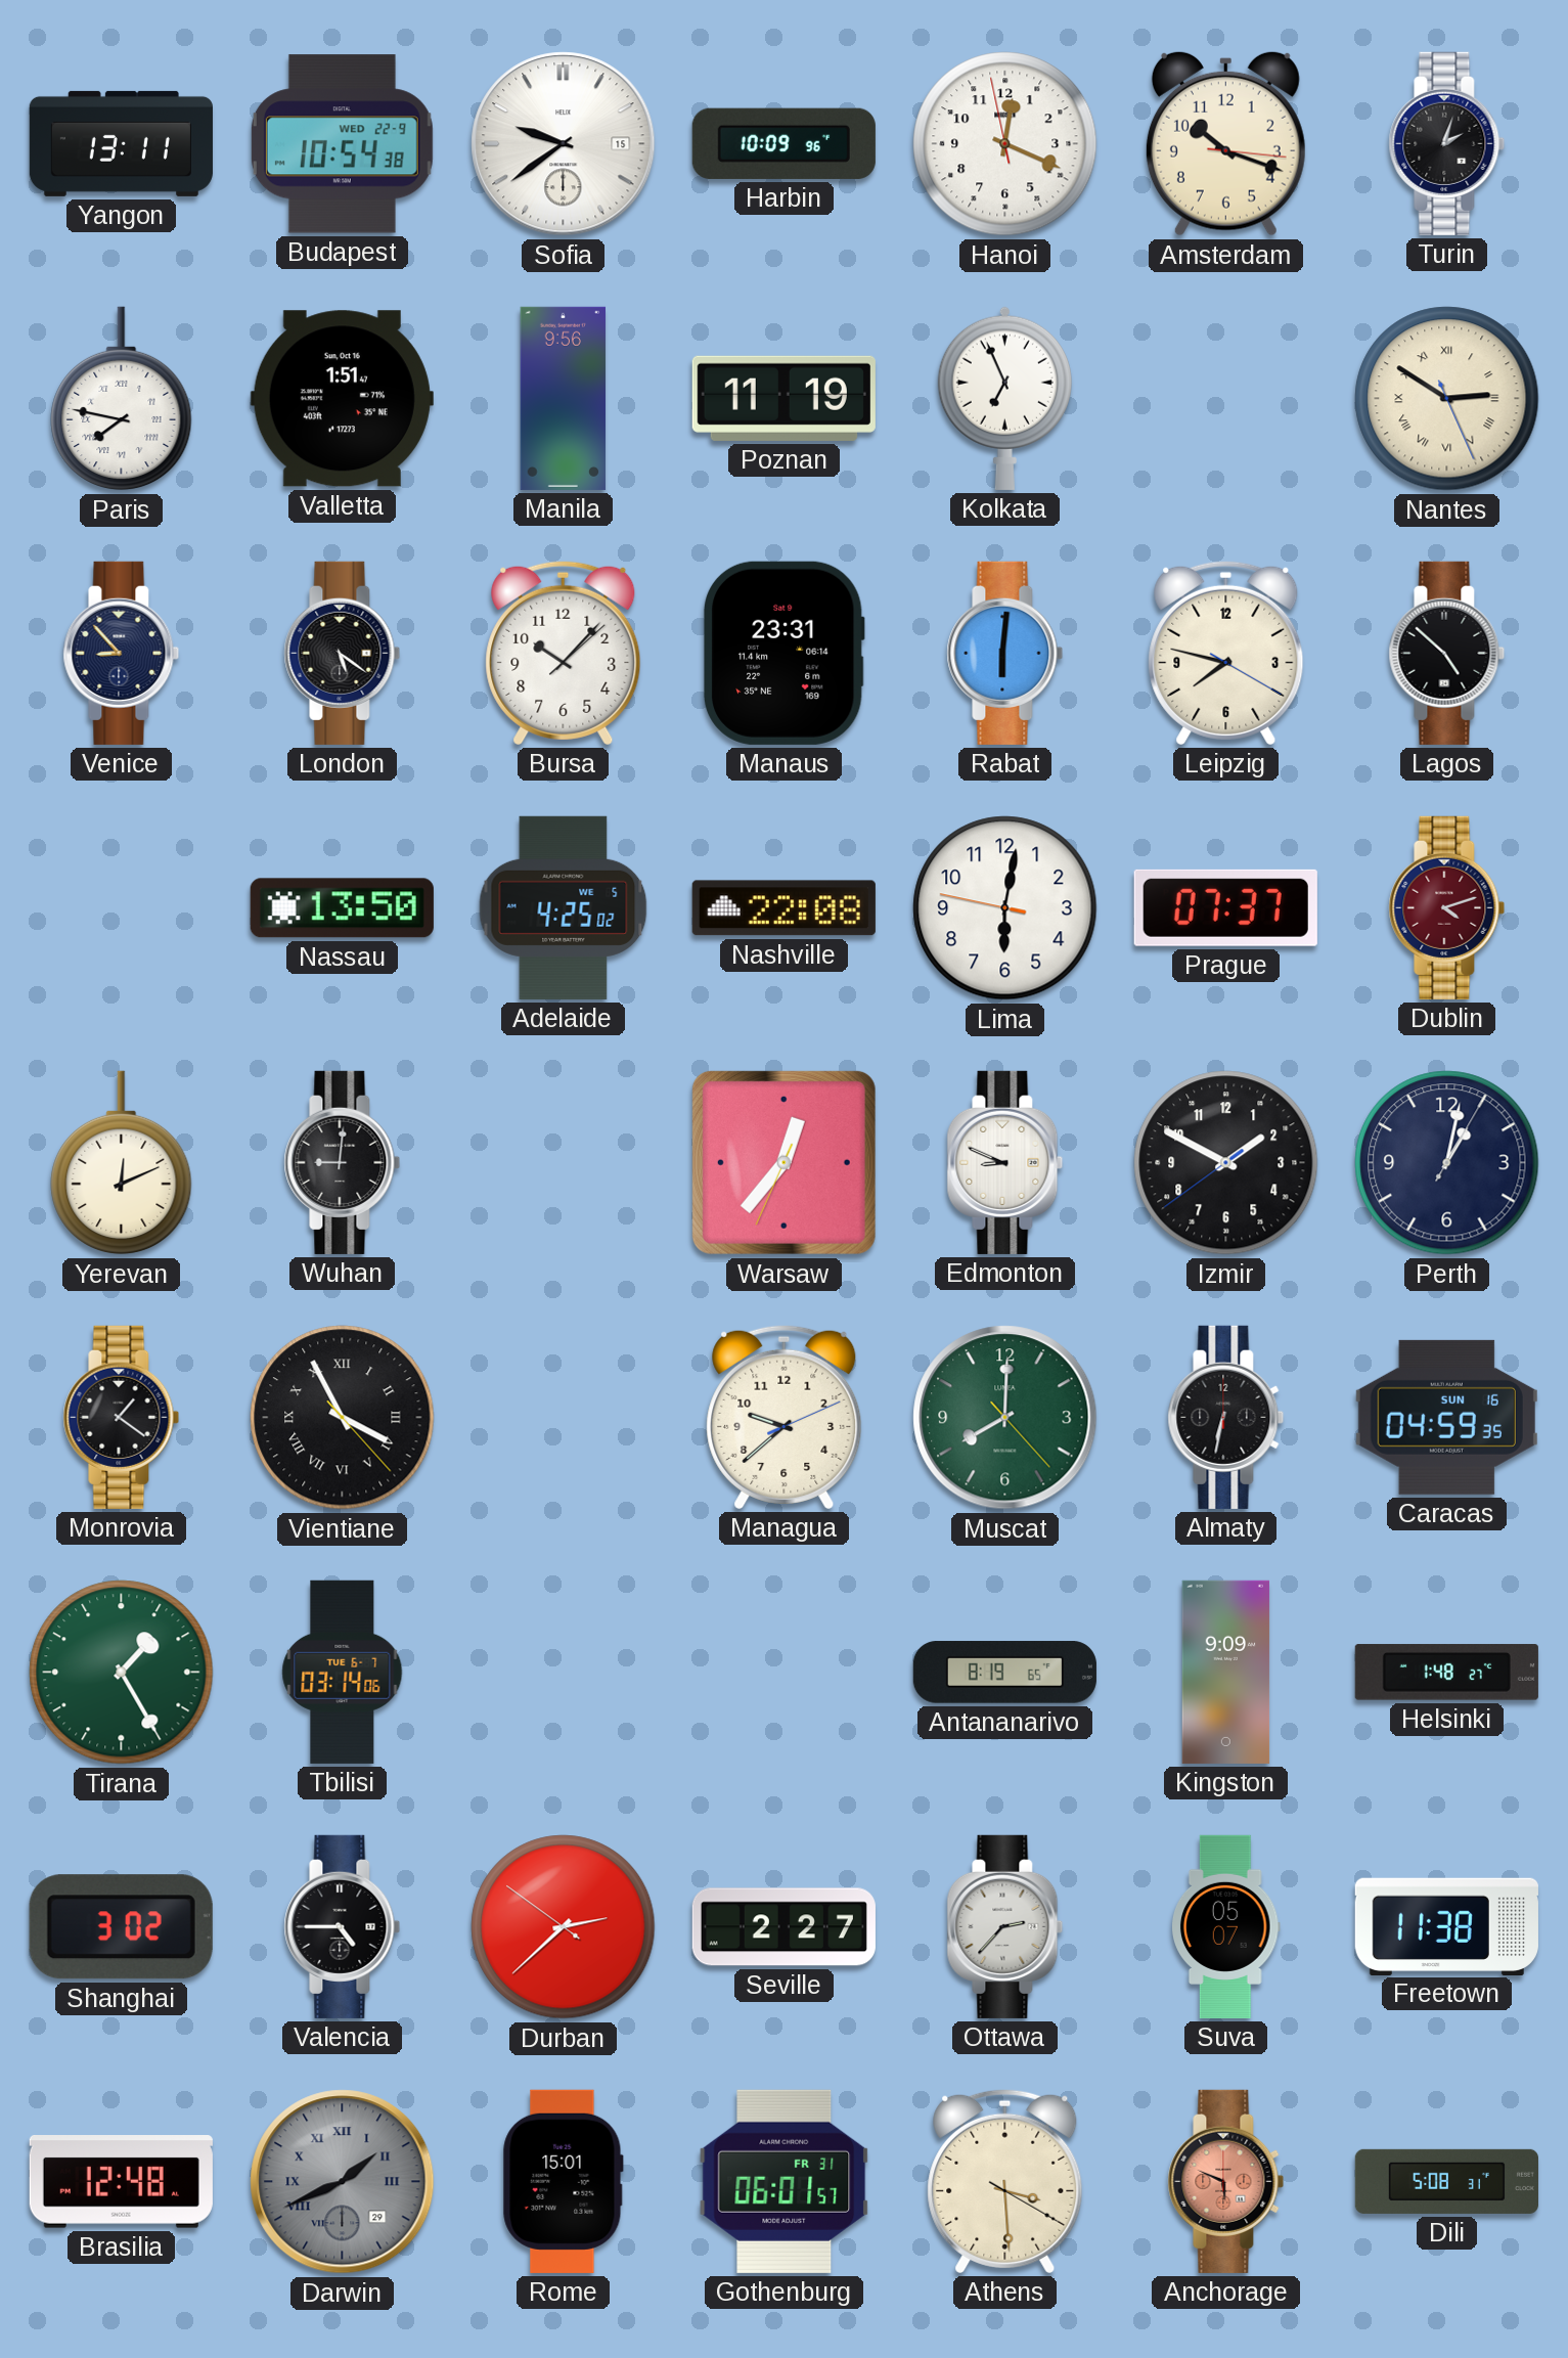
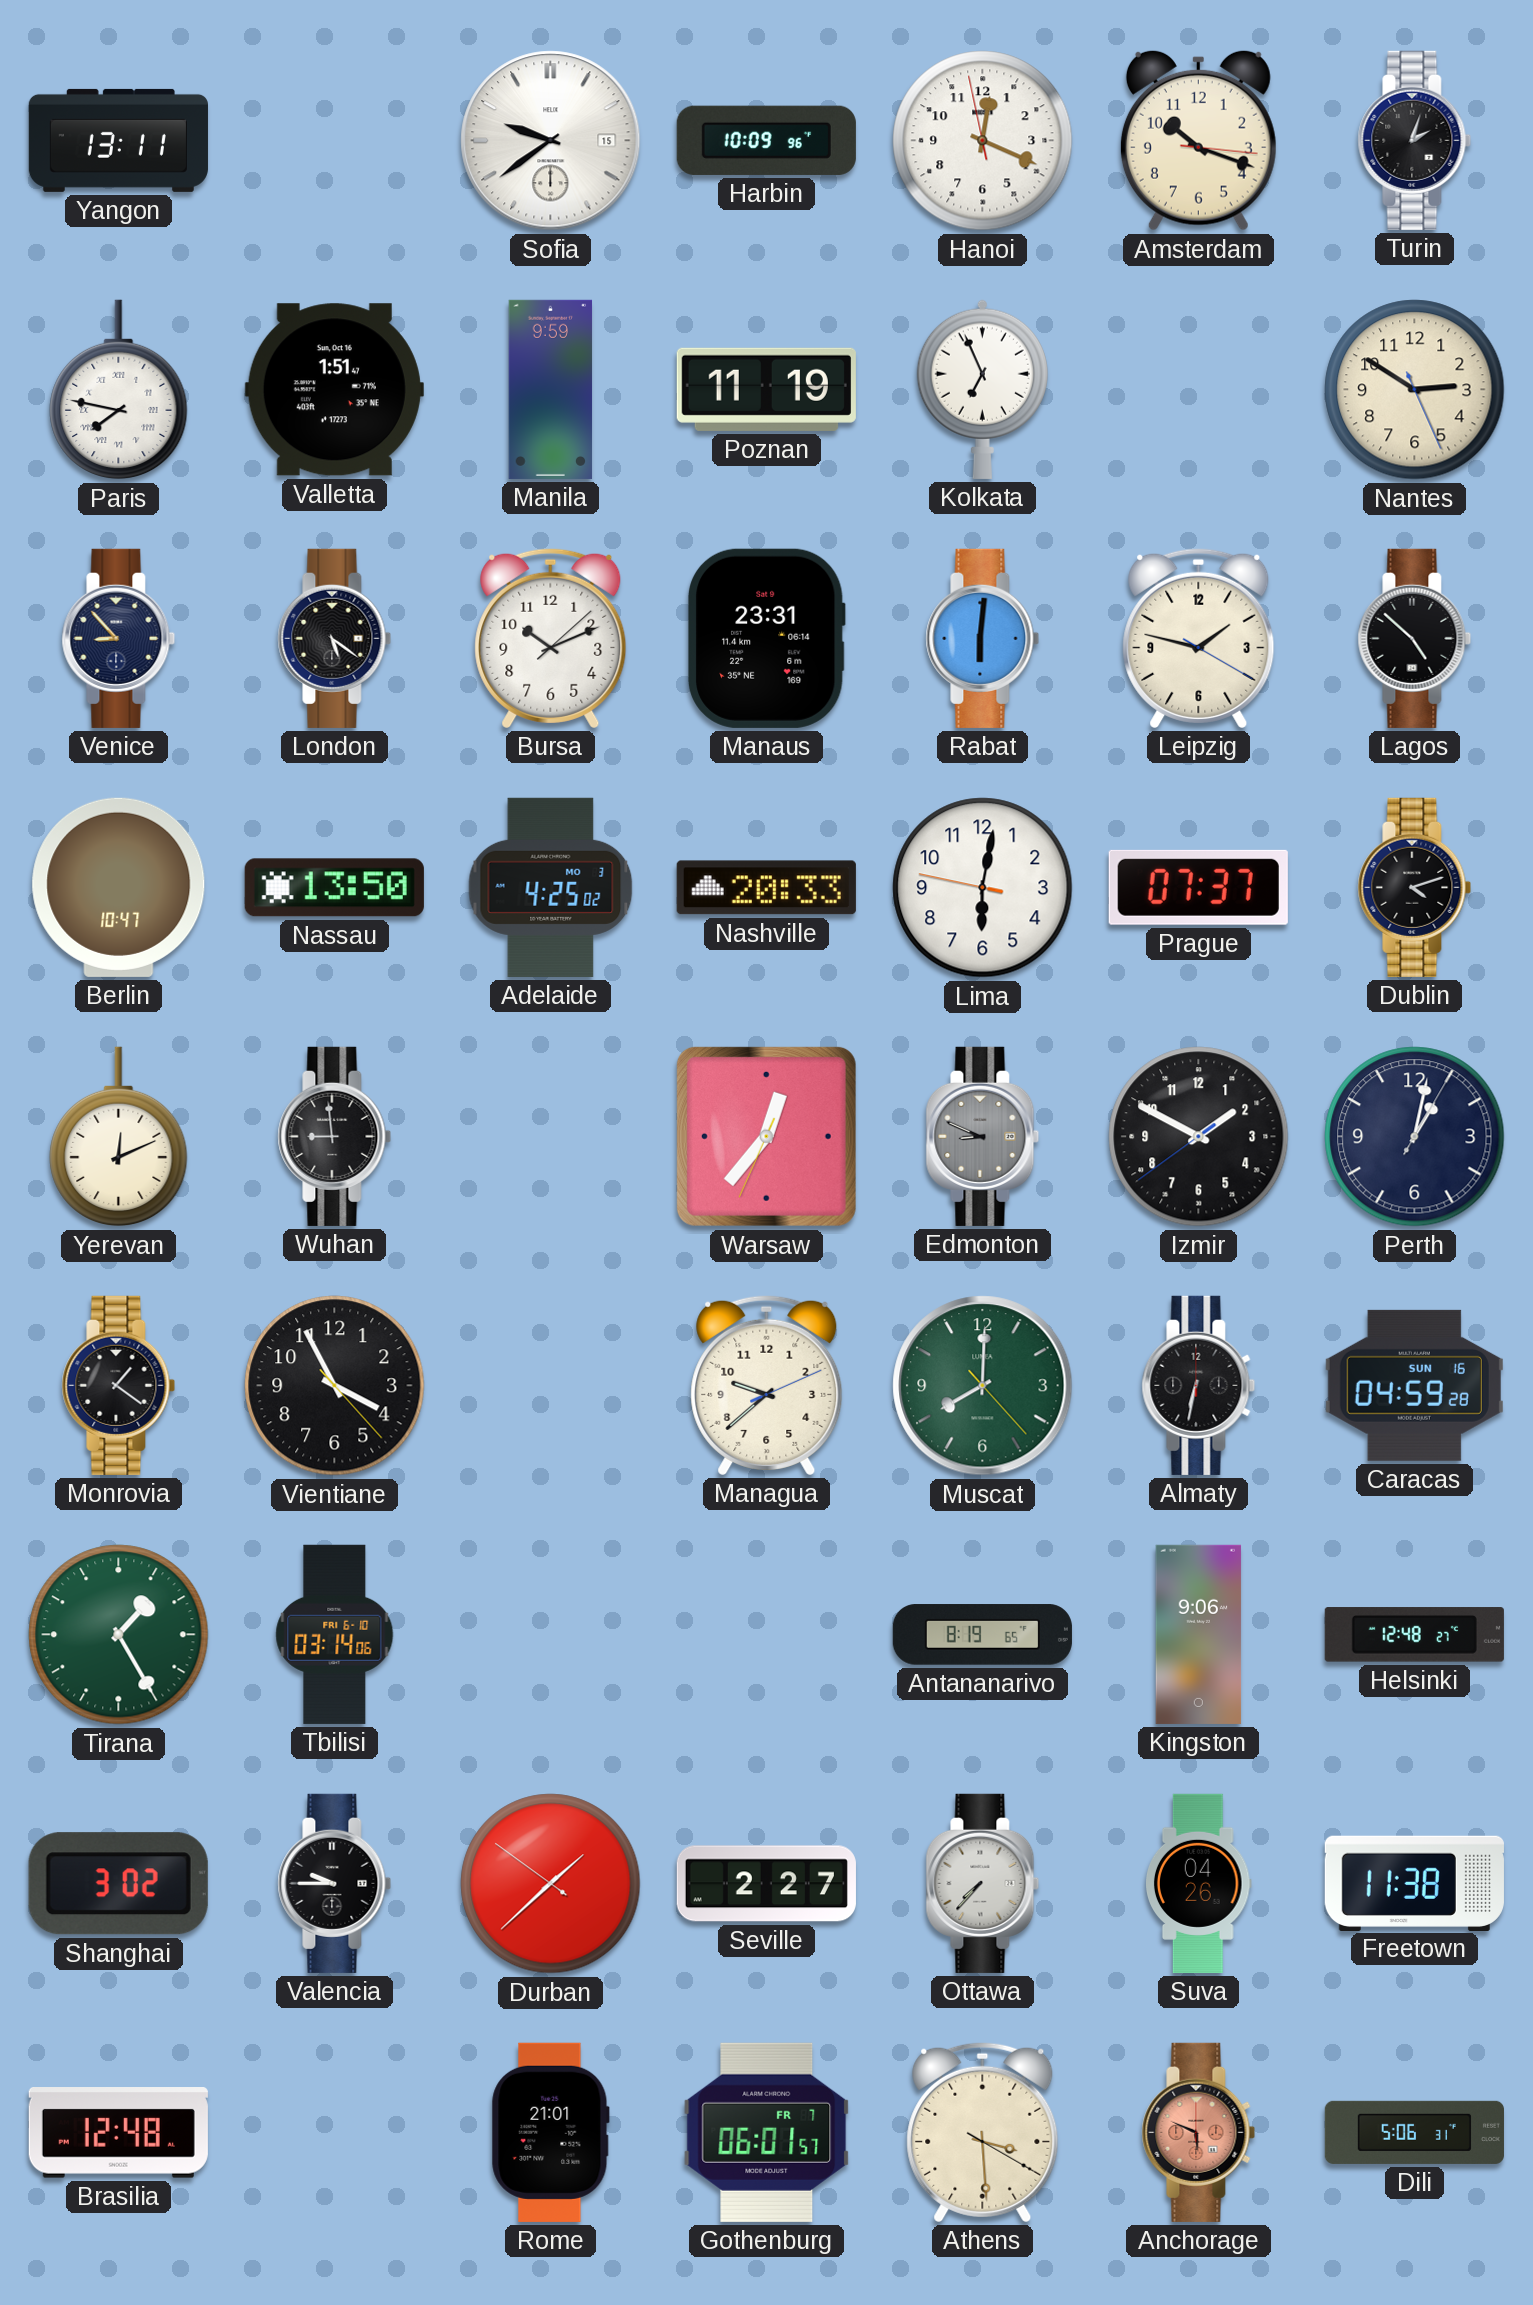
Budapest: 10:54 -> none (342, 144)
Manila: 9:56 -> 9:59 (551, 389)
Nantes numerals: Roman -> Arabic (1415, 390)
Bursa: 10:07 -> 10:11 (551, 638)
Leipzig: 7:47 -> 1:47 (1199, 638)
Berlin: none -> 10:47 (119, 887)
Adelaide date: WE 5 -> MO 3 (551, 887)
Nashville: 22:08 -> 20:33 (766, 888)
Dublin dial: burgundy -> black (1415, 887)
Wuhan: 9:01 -> 8:59 (335, 1136)
Edmonton dial: white -> grey (983, 1136)
Vientiane numerals: Roman -> Arabic (335, 1386)
Caracas: 04:59:35 -> 04:59:28 (1414, 1385)
Tbilisi date: TUE 6-7 -> FRI 6-10 (335, 1634)
Kingston: 9:09 -> 9:06 (1199, 1634)
Helsinki: 1:48 -> 12:48 (1414, 1635)
Valencia: 4:45 -> 9:45 (335, 1883)
Durban: 2:37 -> 1:37 (551, 1884)
Ottawa: 2:37 -> 7:37 (983, 1883)
Suva: 05:07 -> 04:26 (1199, 1883)
Darwin: 1:41 -> none (343, 2182)
Rome: 15:01 -> 21:01 (550, 2132)
Gothenburg date: FR 31 -> FR 7 (767, 2132)
Dili: 5:08 -> 5:06 (1414, 2132)
